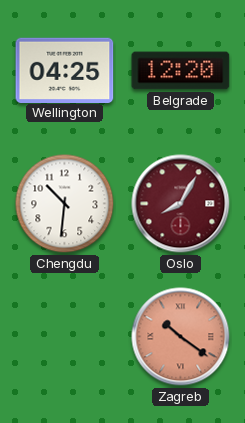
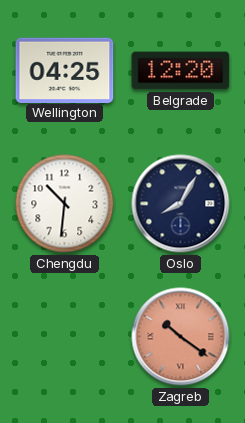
Oslo dial: burgundy -> navy (181, 204)
